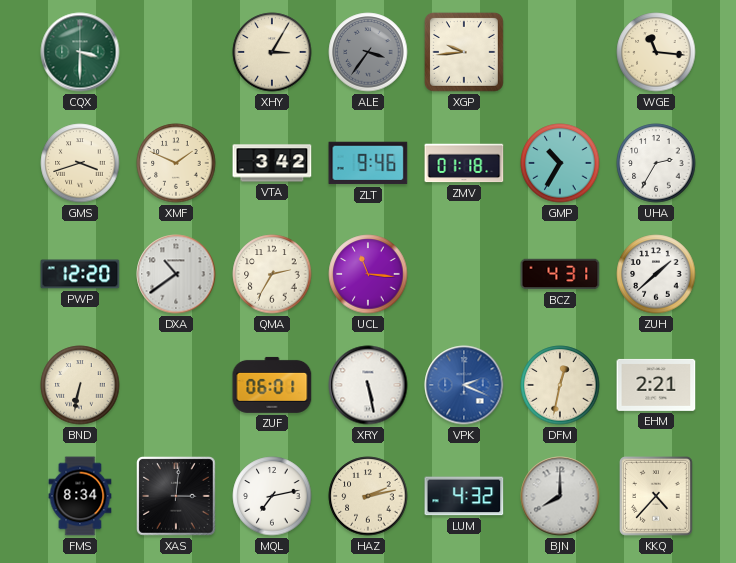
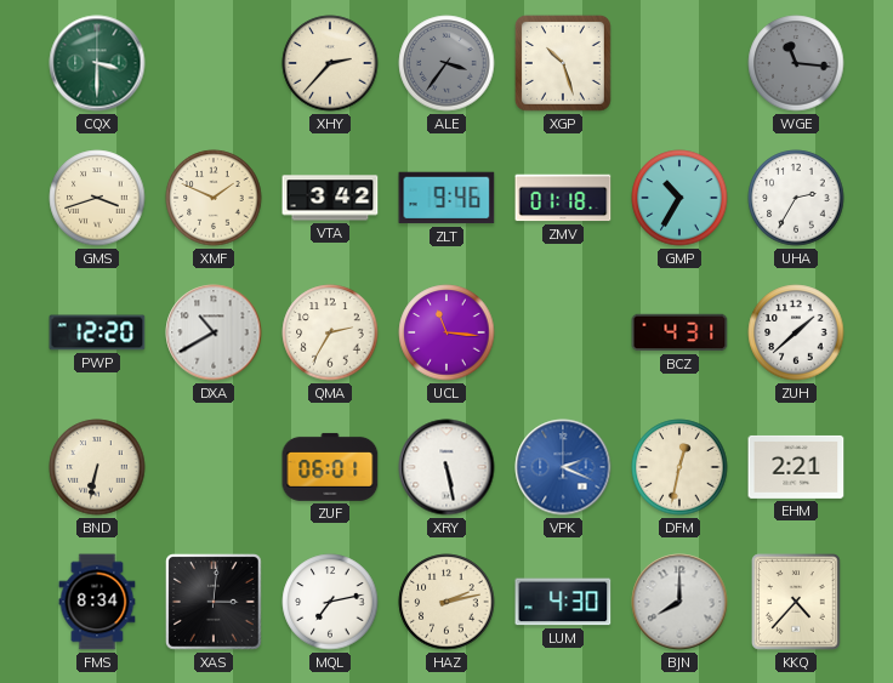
XHY: 3:05 -> 2:37 (330, 63)
XGP: 9:44 -> 10:27 (563, 63)
WGE dial: cream -> grey (796, 63)
DXA: 10:39 -> 10:40 (214, 332)
LUM: 4:32 -> 4:30 (563, 602)
